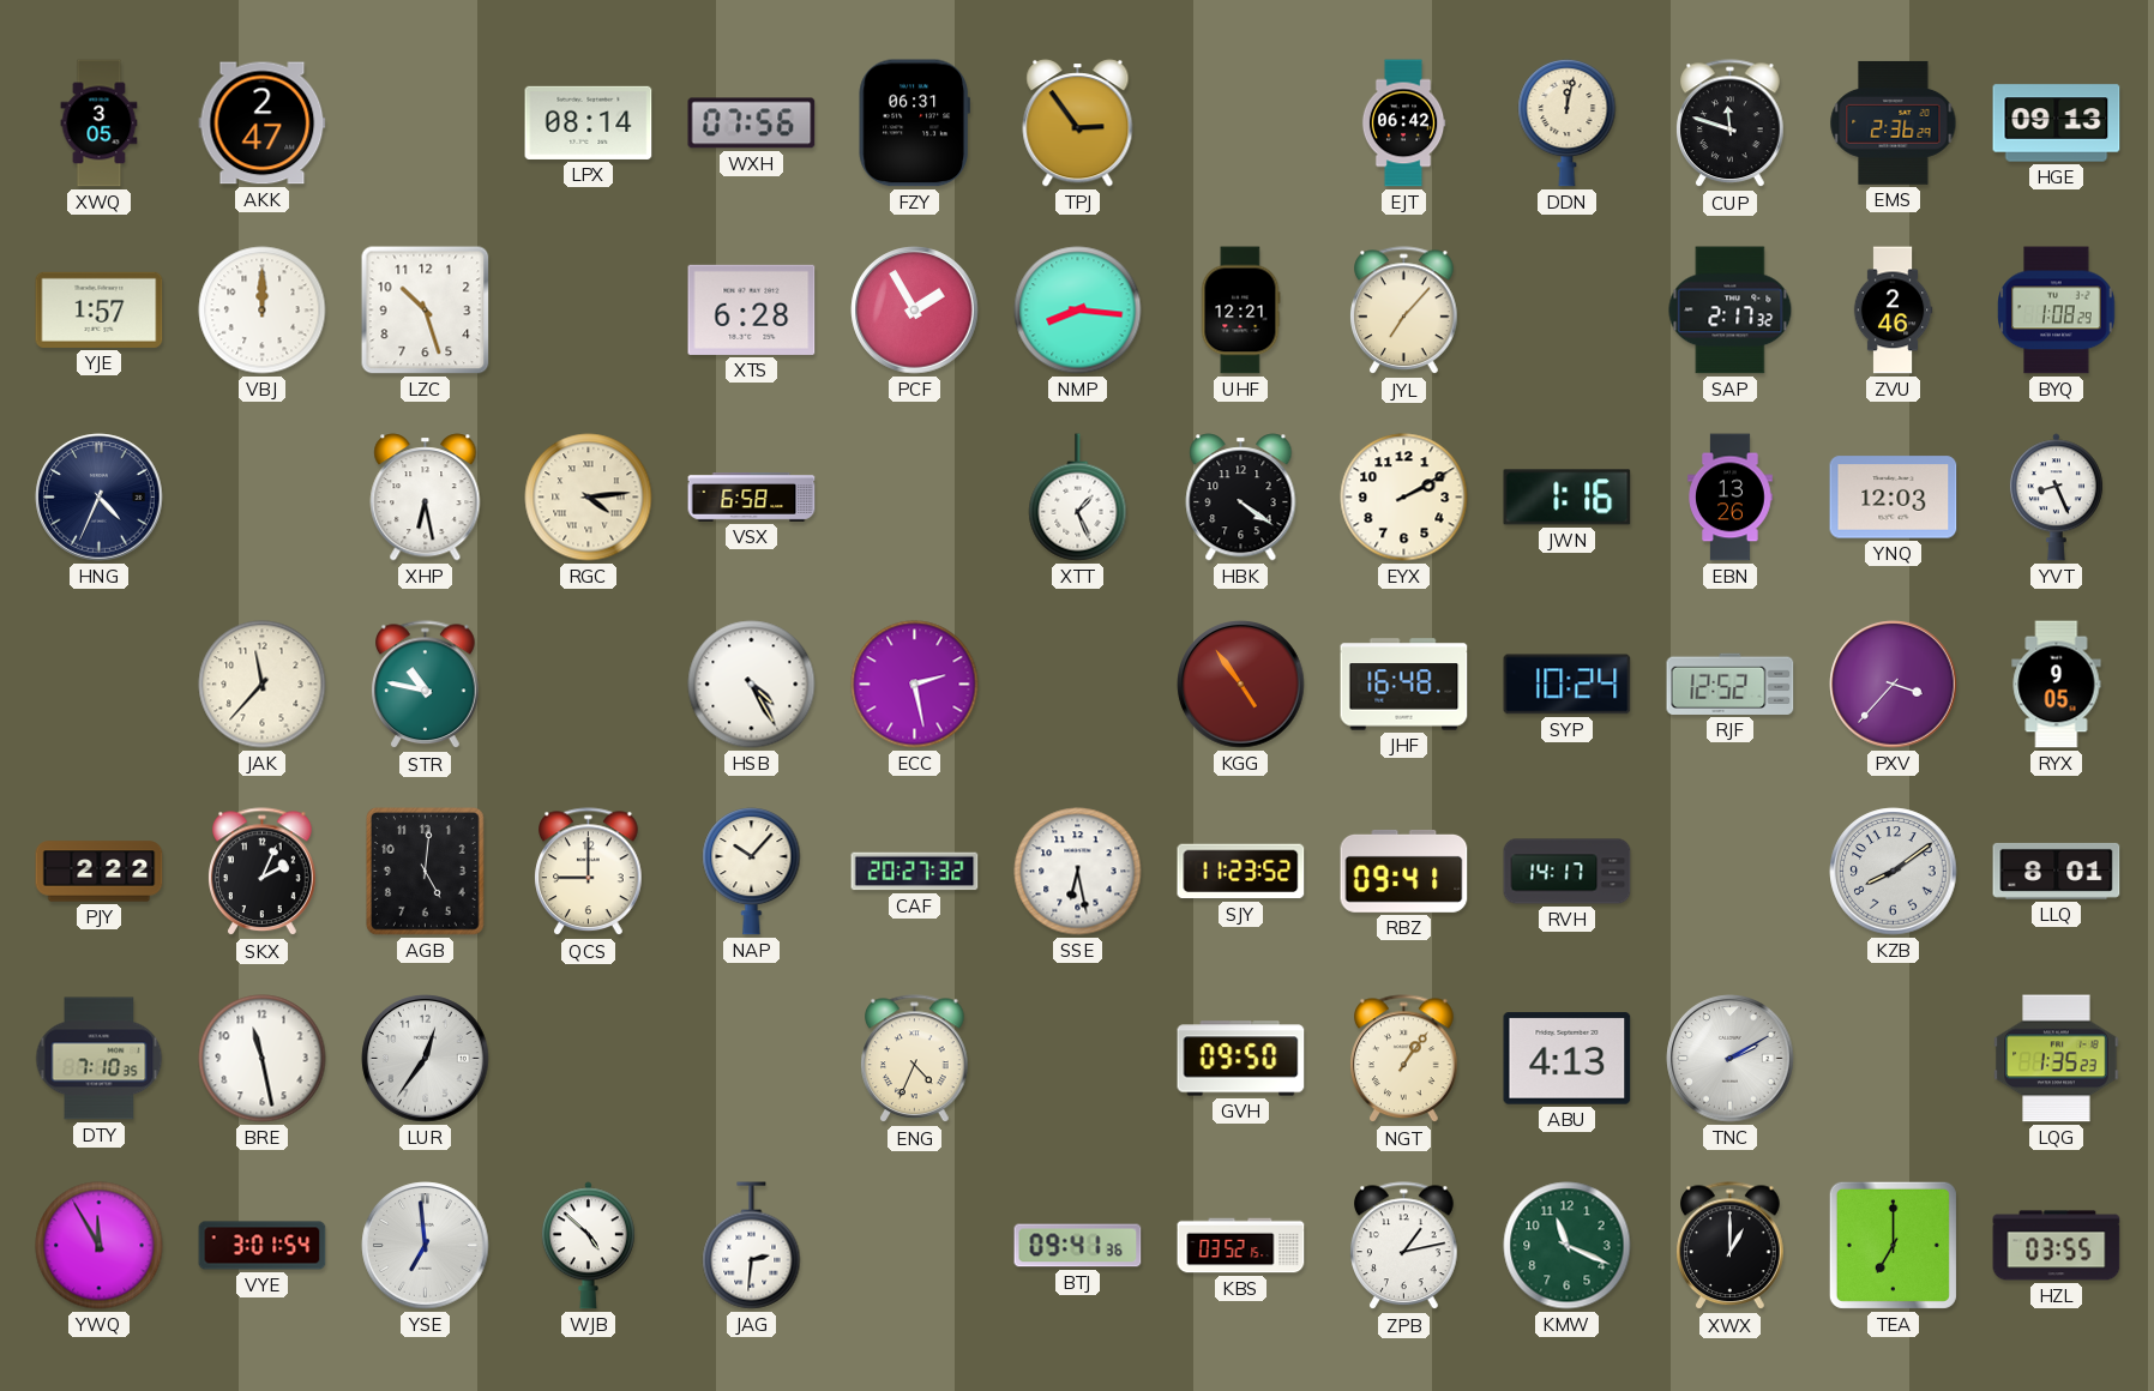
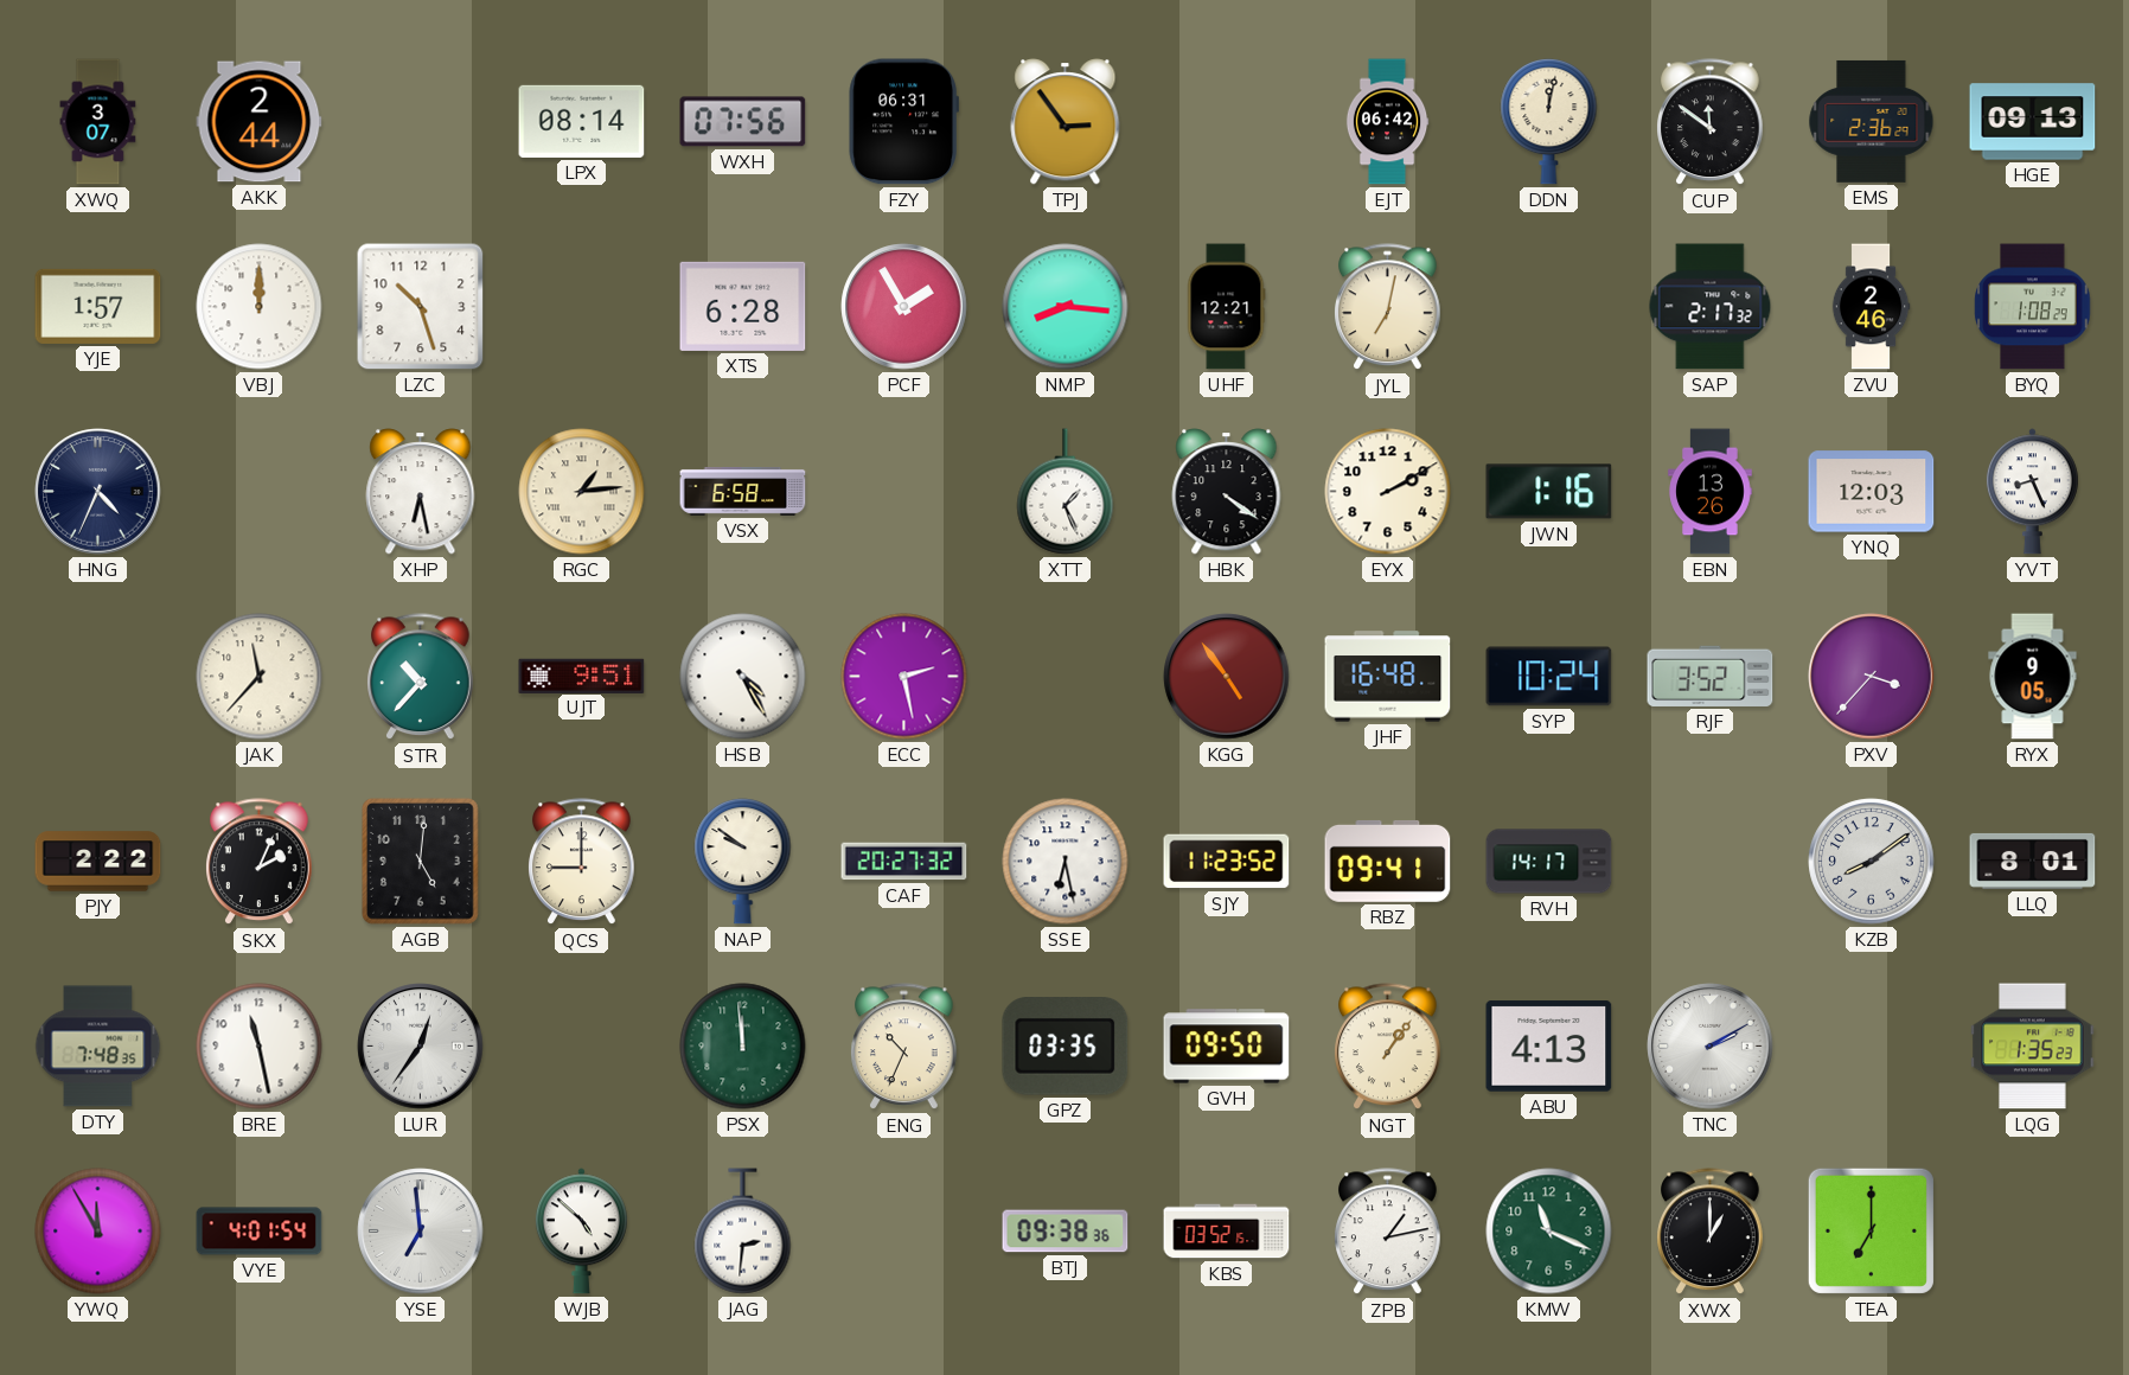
XWQ: 3:05 -> 3:07 (98, 122)
AKK: 2:47 -> 2:44 (260, 122)
CUP: 11:48 -> 11:51 (1711, 122)
JYL: 7:07 -> 7:02 (1388, 307)
RGC: 4:14 -> 1:14 (582, 492)
STR: 10:47 -> 10:37 (421, 677)
UJT: none -> 9:51 (582, 676)
RJF: 12:52 -> 3:52 (1711, 676)
NAP: 10:07 -> 9:51 (743, 862)
DTY: 7:10 -> 7:48 (98, 1047)
PSX: none -> 11:59 (743, 1047)
ENG: 4:34 -> 10:34 (904, 1047)
GPZ: none -> 03:35 (1066, 1047)
VYE: 3:01 -> 4:01 (260, 1232)
BTJ: 09:41 -> 09:38 (1066, 1232)
HZL: 03:55 -> none (2057, 1246)
